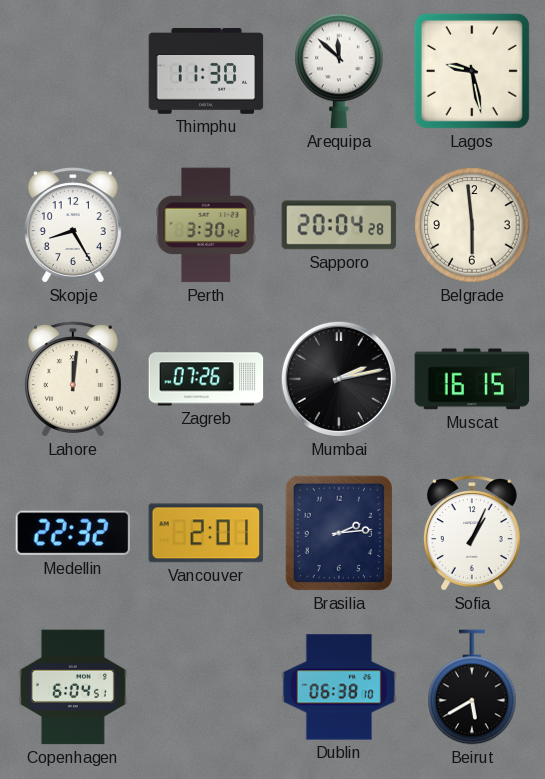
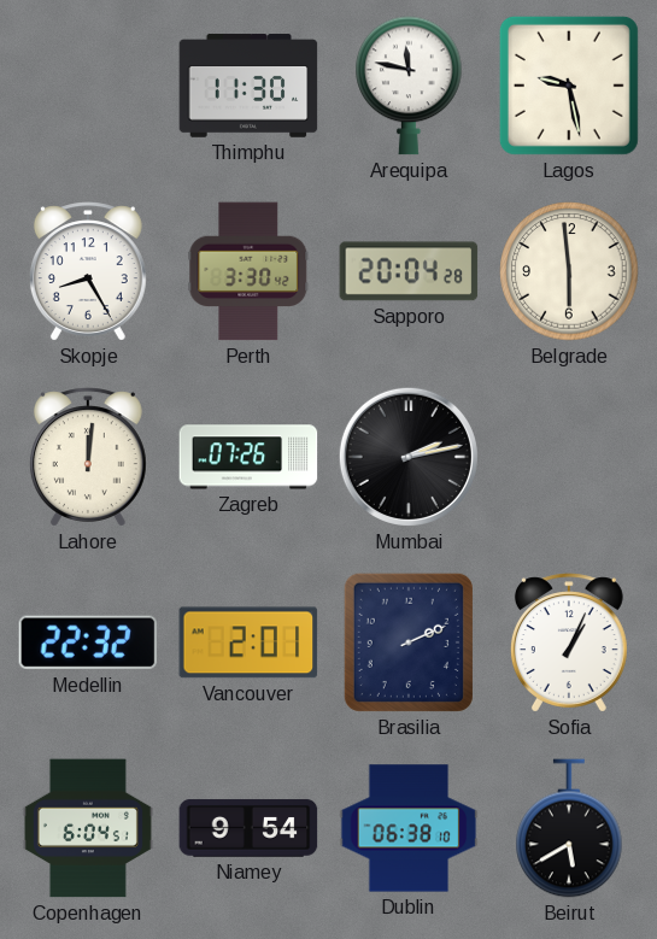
Arequipa: 11:52 -> 11:47 (409, 86)
Muscat: 16:15 -> none (472, 379)
Brasilia: 2:14 -> 2:11 (409, 642)
Niamey: none -> 9:54 (248, 828)
